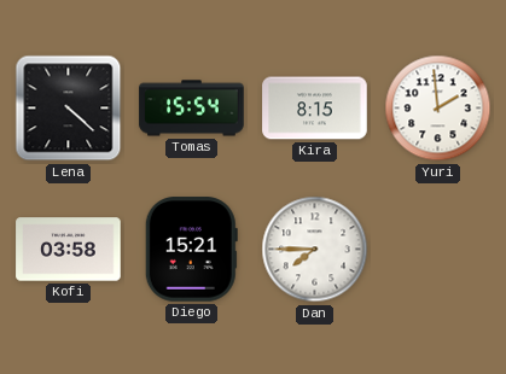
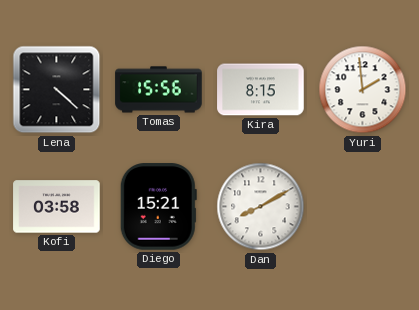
Tomas: 15:54 -> 15:56 (159, 90)
Dan: 7:45 -> 8:10 (261, 207)
